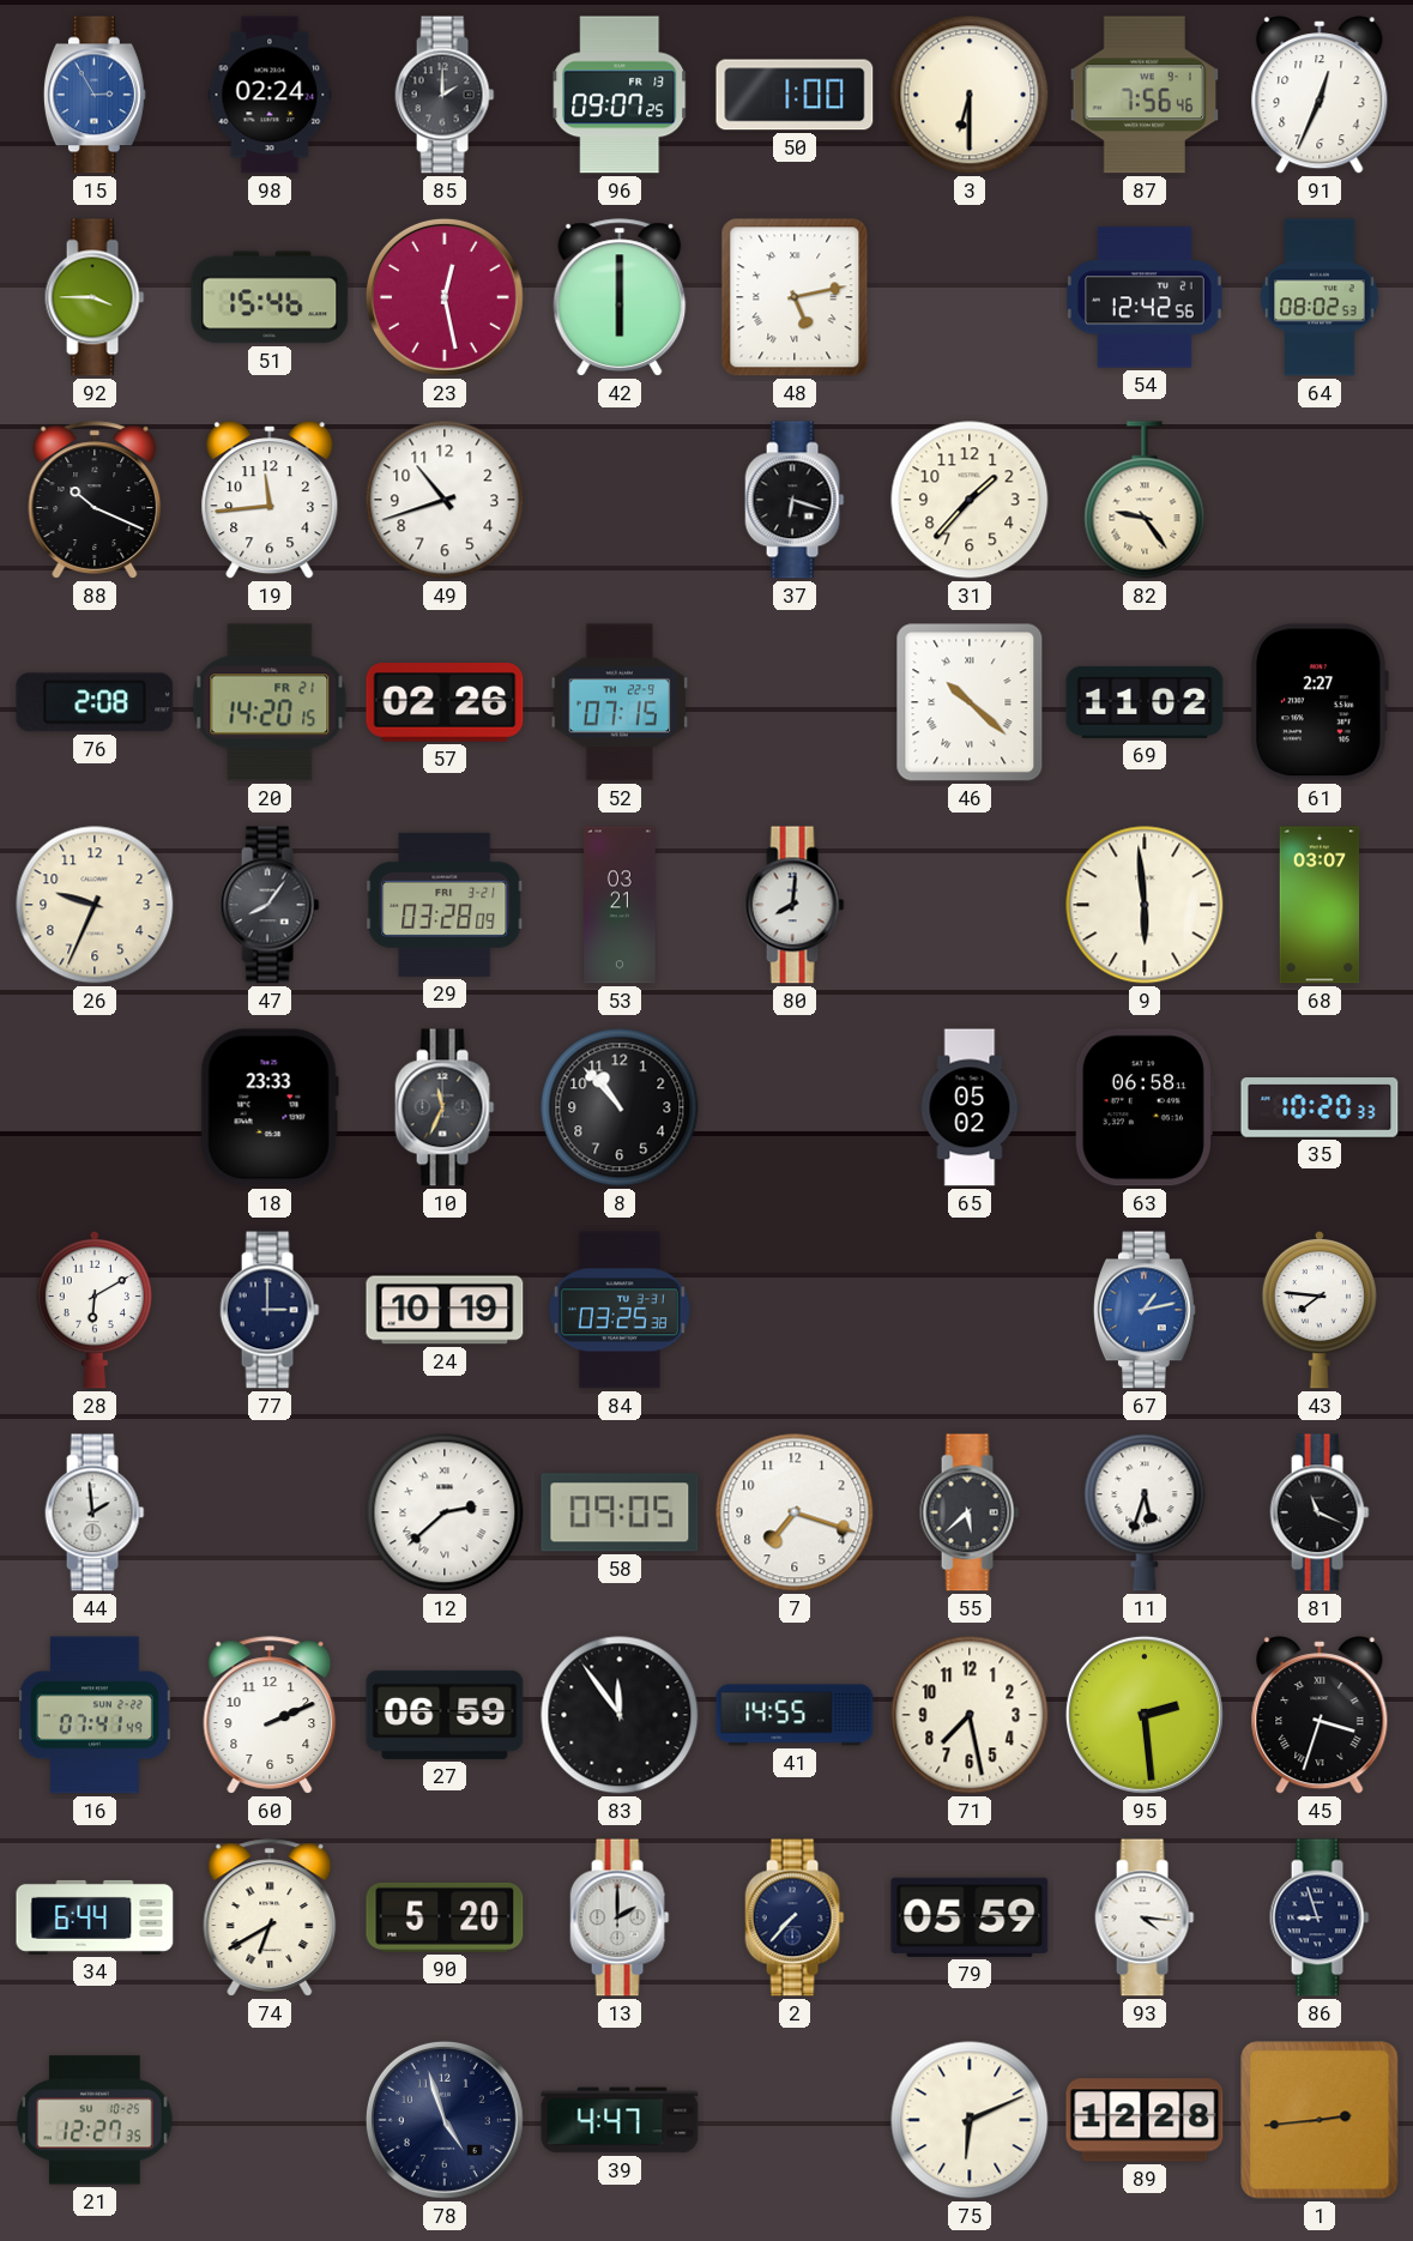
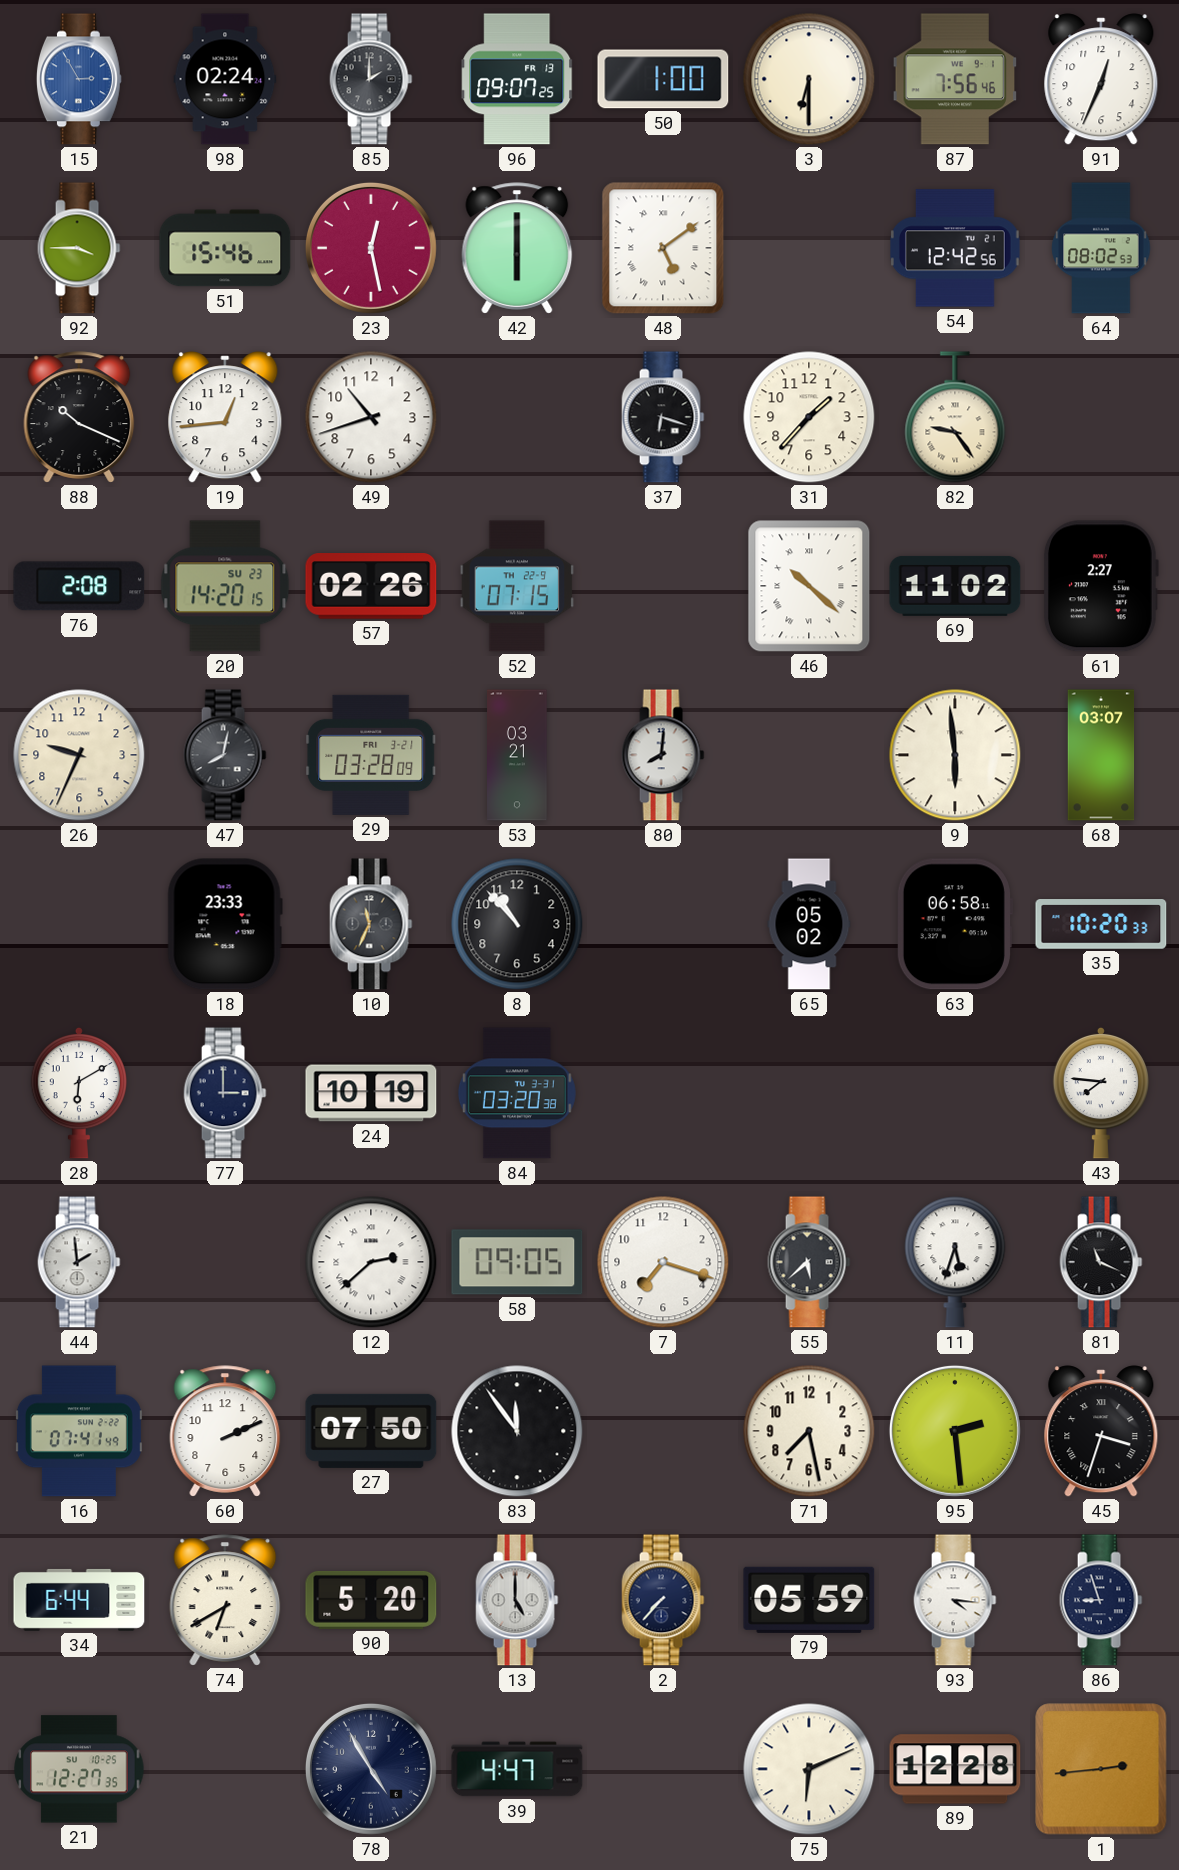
48: 5:13 -> 5:09 (663, 248)
19: 11:44 -> 12:44 (225, 417)
20 date: FR 21 -> SU 23 (225, 586)
47: 8:06 -> 8:02 (225, 755)
84: 03:25 -> 03:20 (517, 1093)
67: 1:13 -> none (1145, 1310)
27: 06:59 -> 07:50 (371, 1431)
41: 14:55 -> none (795, 1715)
13: 2:00 -> 5:00 (517, 1600)
78: 4:57 -> 4:55 (371, 1769)
